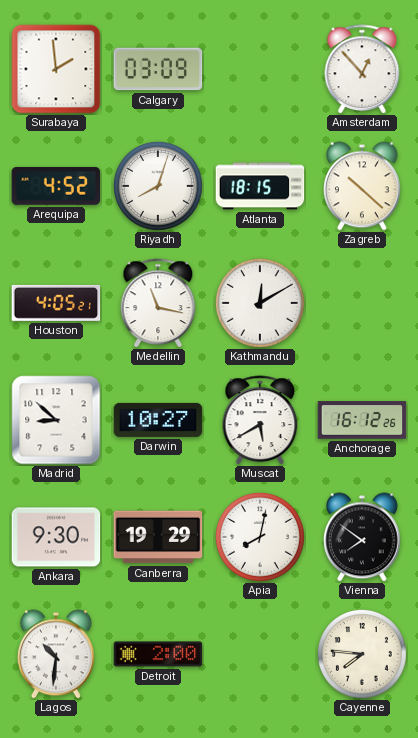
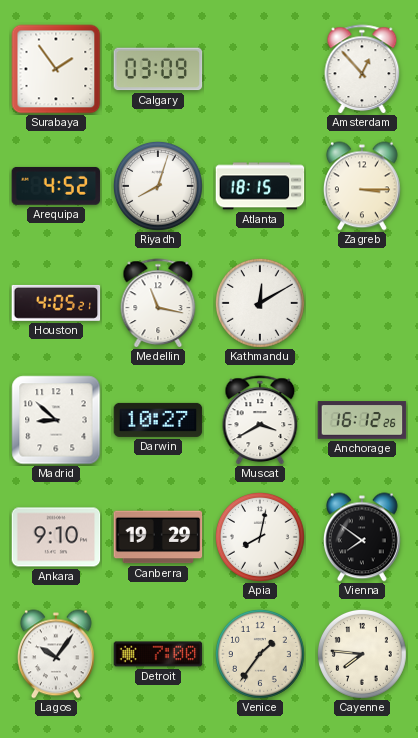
Surabaya: 1:59 -> 1:54 (56, 69)
Zagreb: 10:22 -> 3:15 (362, 186)
Muscat: 5:40 -> 3:40 (260, 420)
Ankara: 9:30 -> 9:10 (56, 537)
Lagos: 10:31 -> 10:06 (56, 654)
Detroit: 2:00 -> 7:00 (158, 654)
Venice: none -> 1:36 (260, 654)
